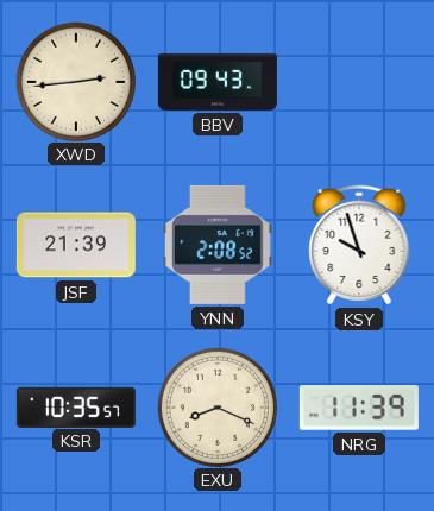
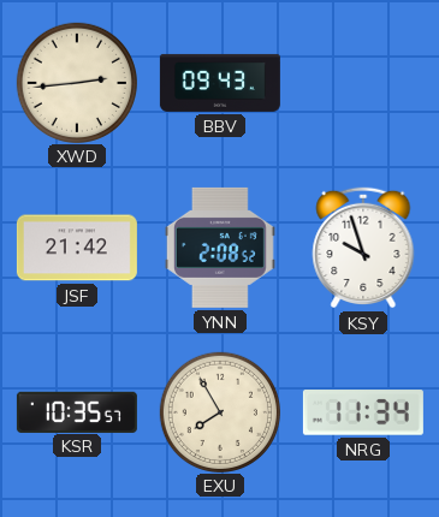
JSF: 21:39 -> 21:42 (77, 248)
EXU: 8:19 -> 7:55 (219, 411)
NRG: 11:39 -> 11:34 (363, 412)
